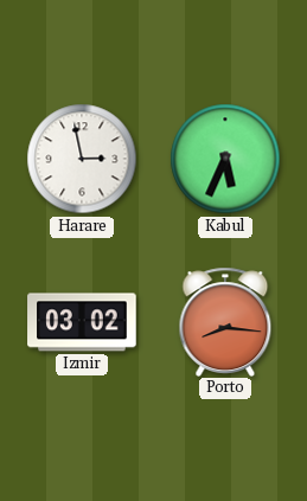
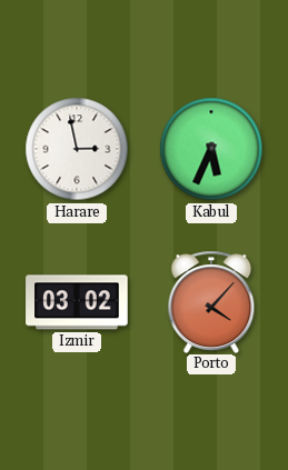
Porto: 8:16 -> 4:07 (211, 301)
